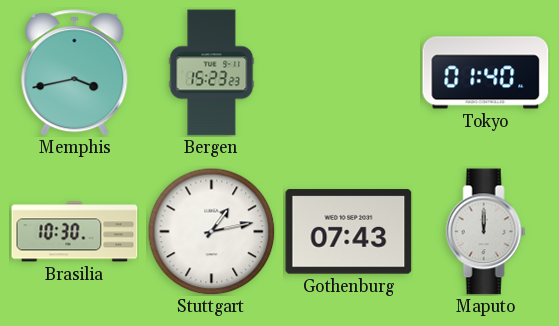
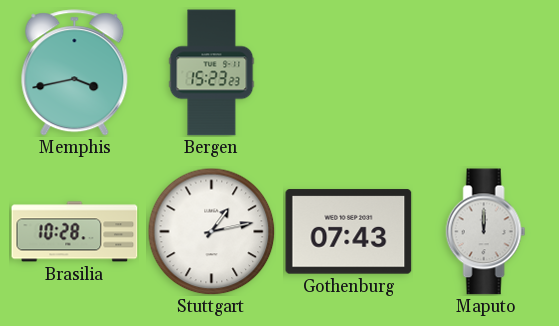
Tokyo: 01:40 -> none (486, 73)
Brasilia: 10:30 -> 10:28 (75, 232)
